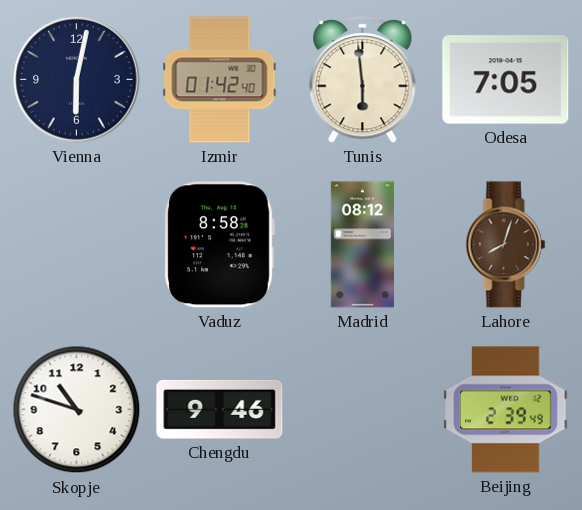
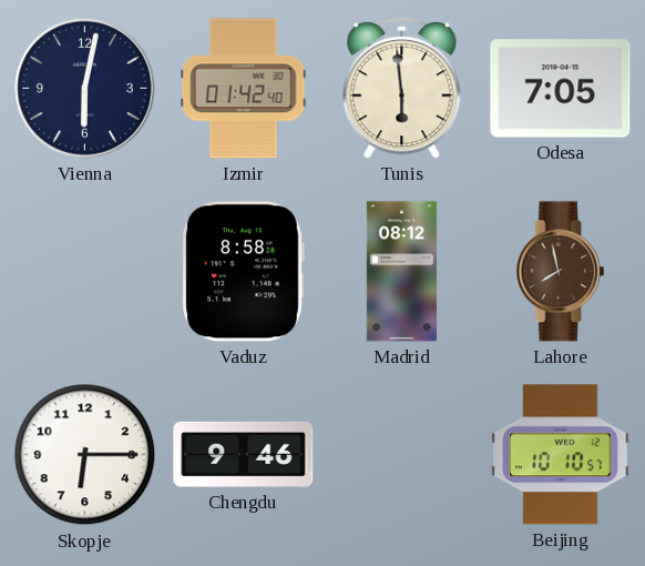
Lahore: 8:03 -> 7:58 (561, 272)
Skopje: 10:48 -> 6:15 (85, 455)
Beijing: 2:39 -> 10:10 (561, 455)
